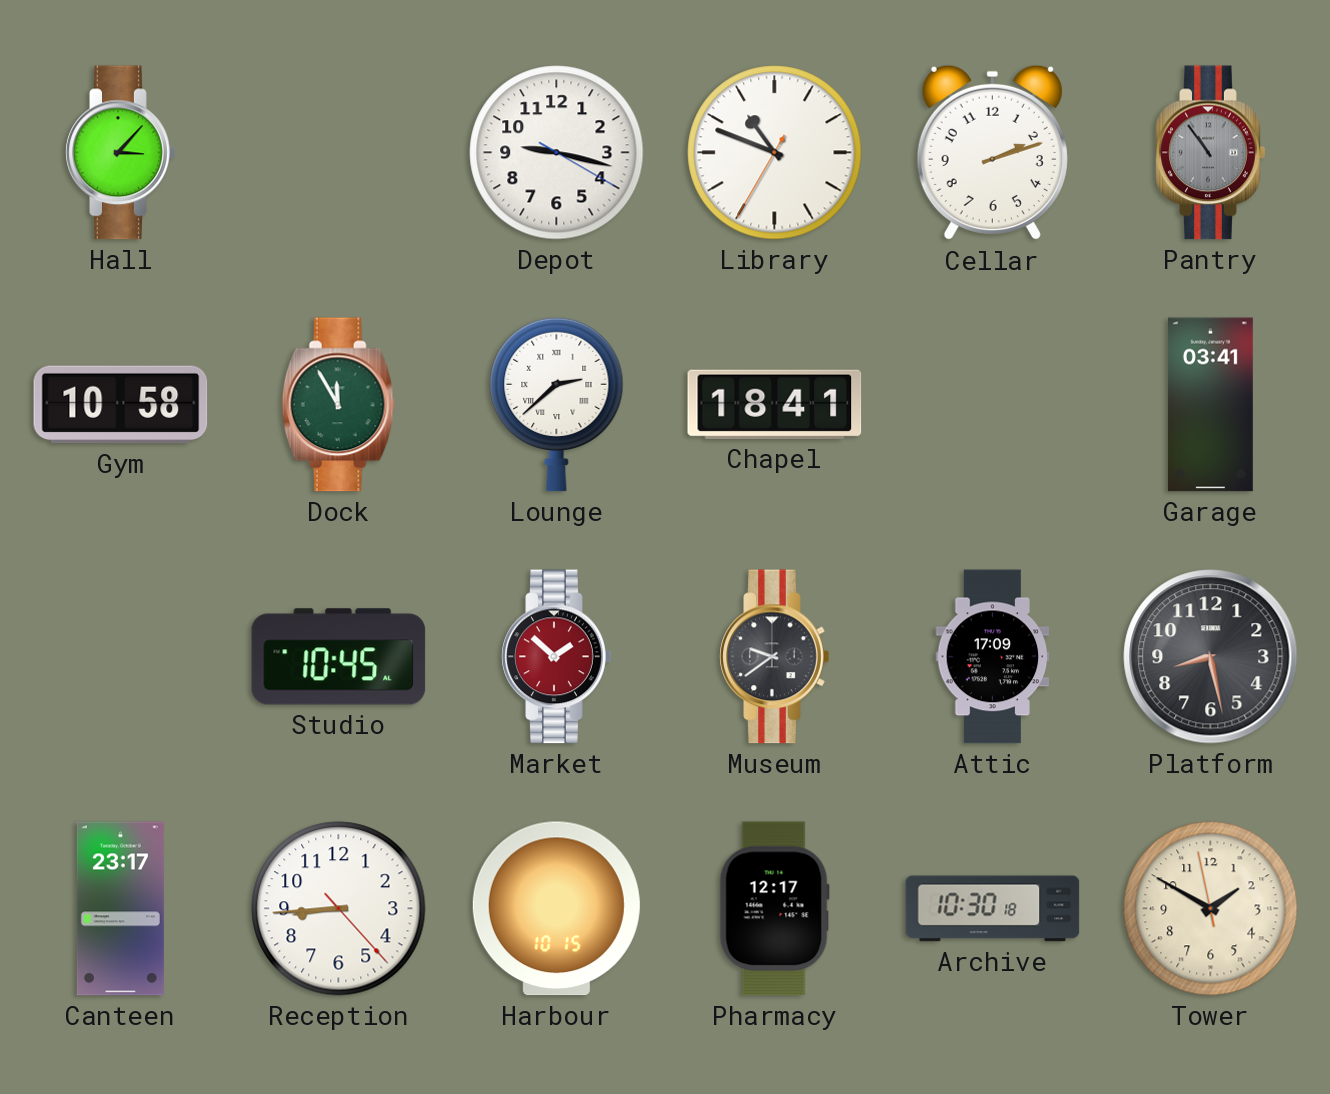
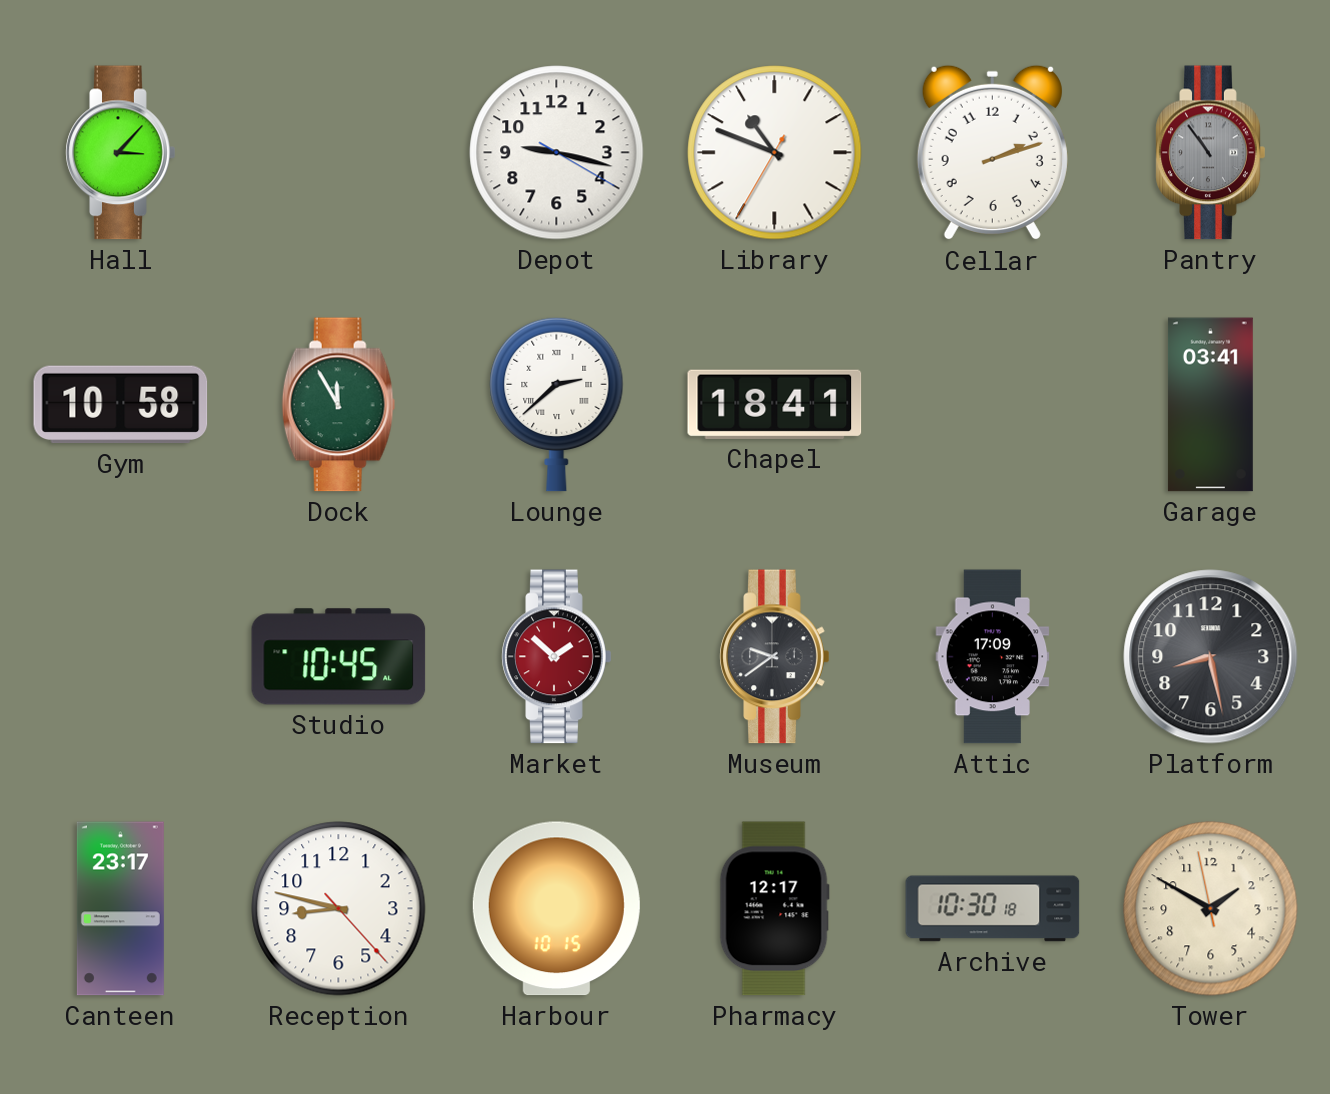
Reception: 8:44 -> 8:47 (339, 909)
